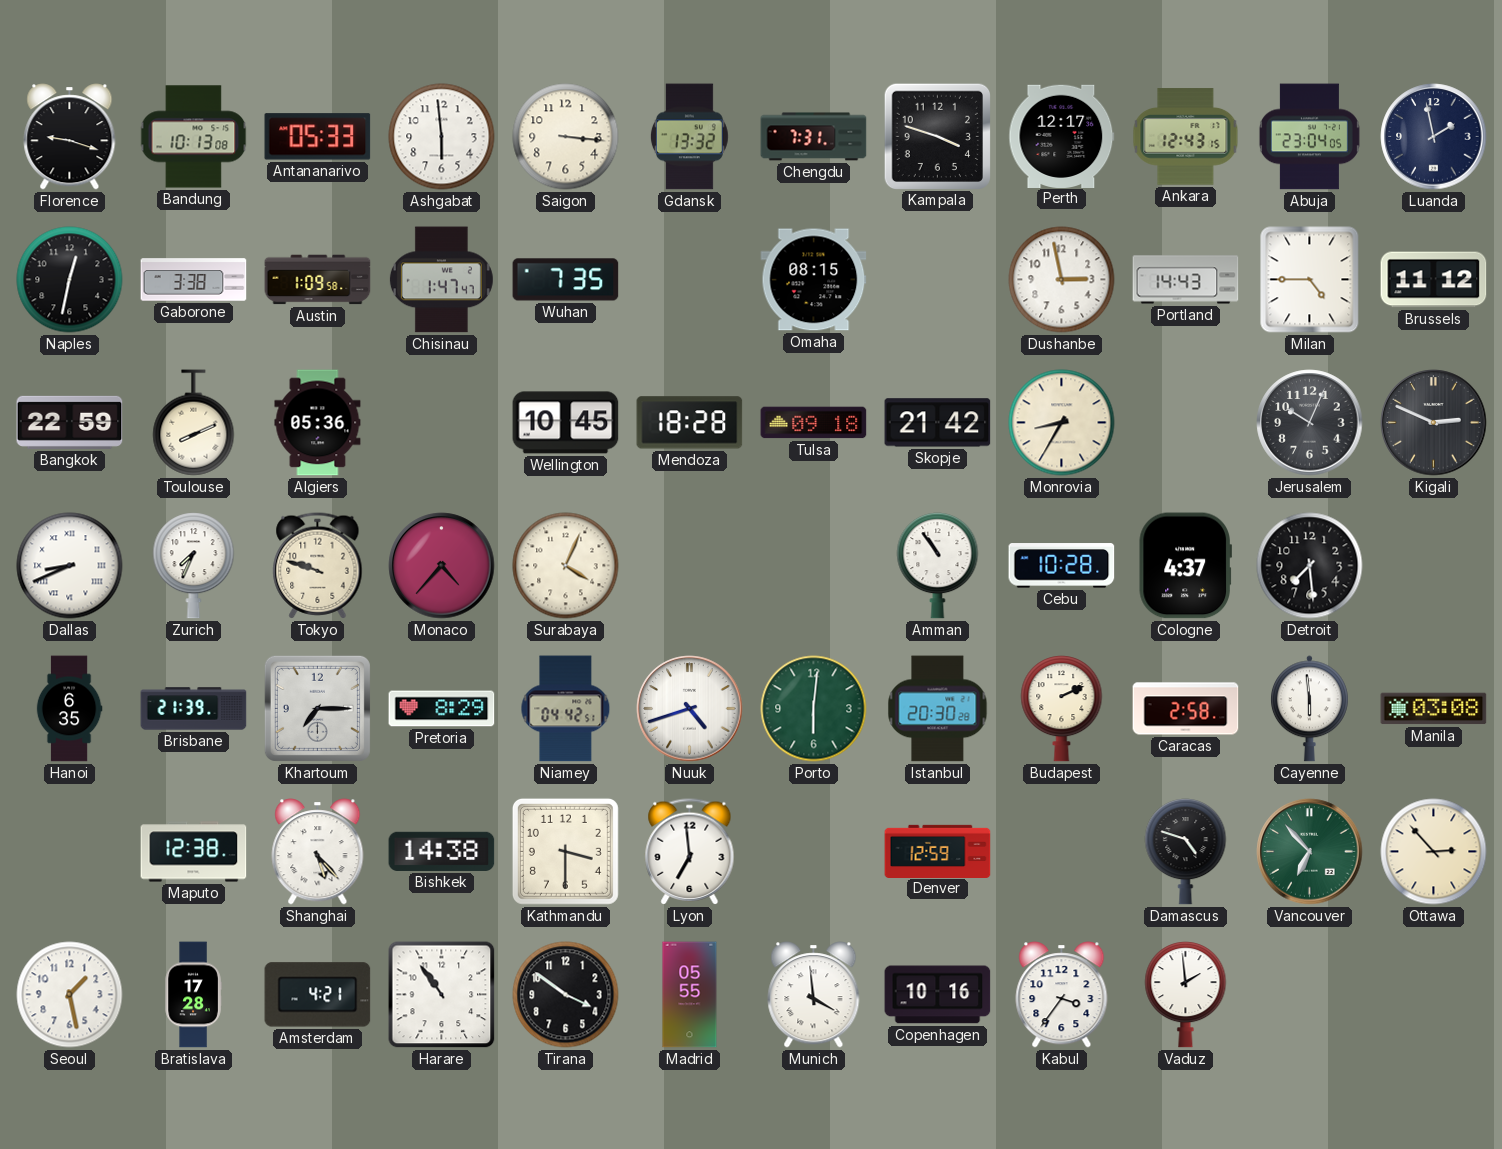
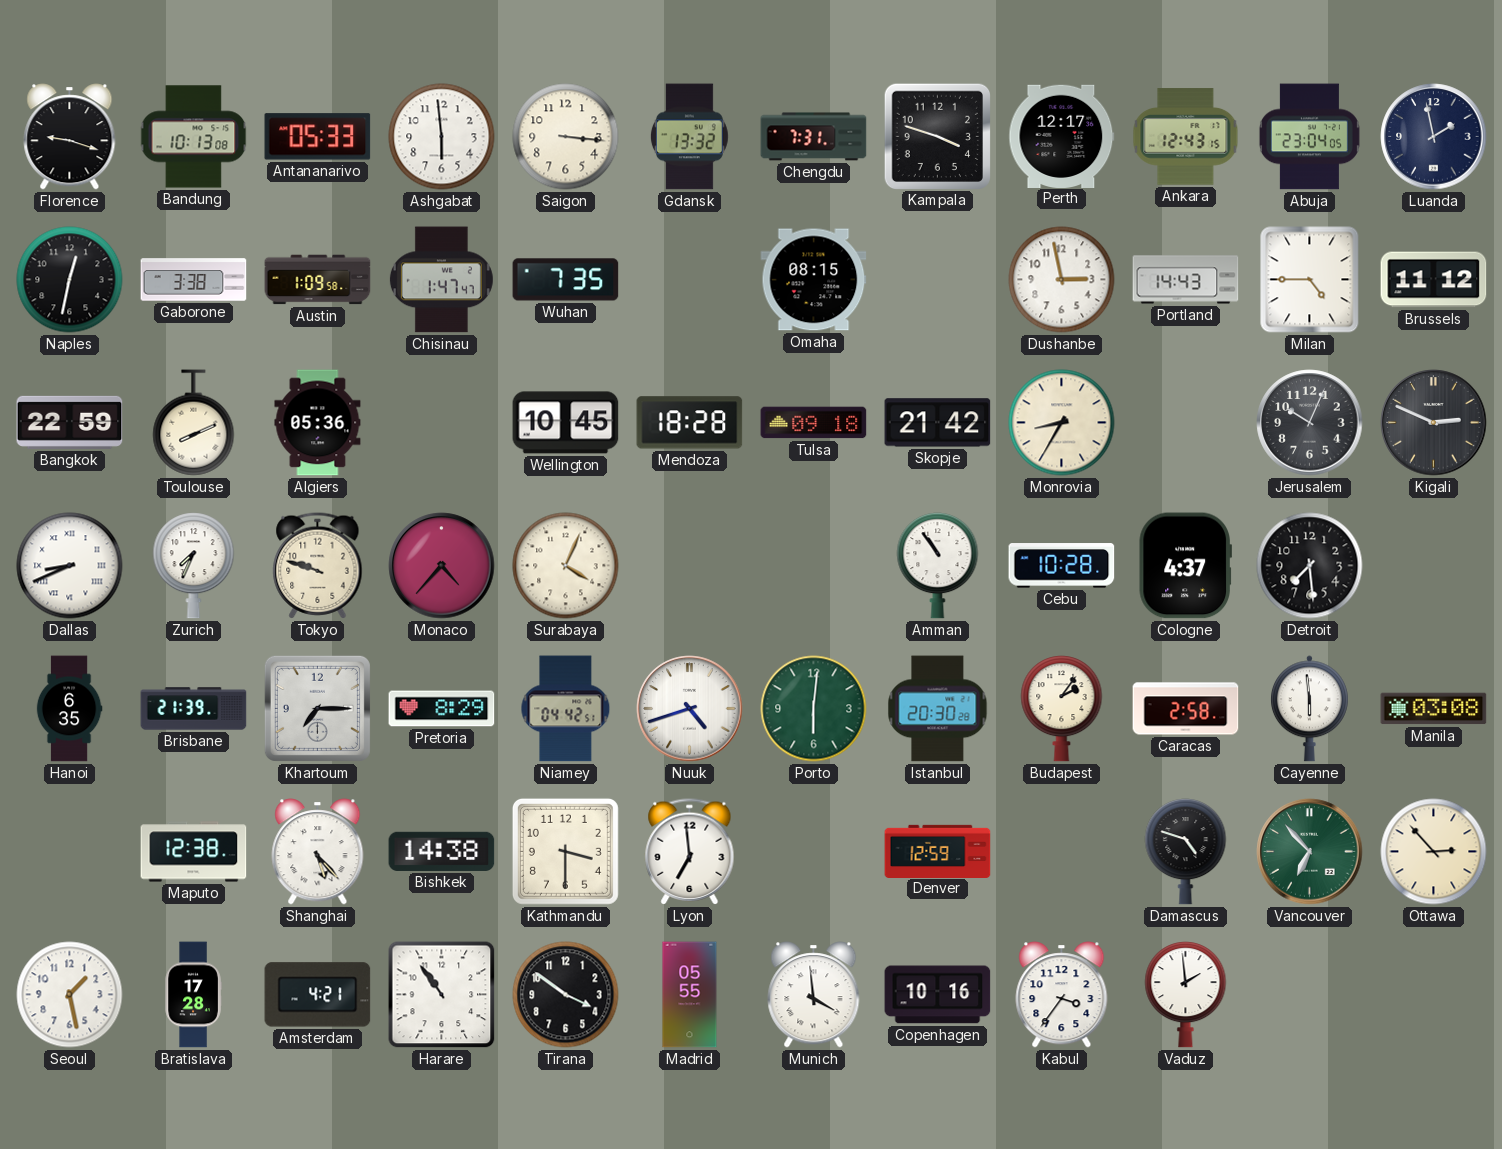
Budapest: 2:11 -> 2:06 (1062, 709)
